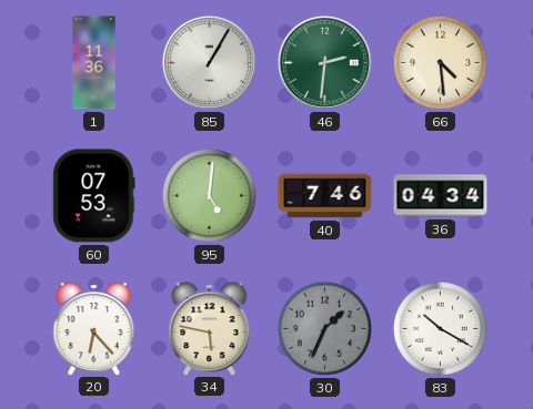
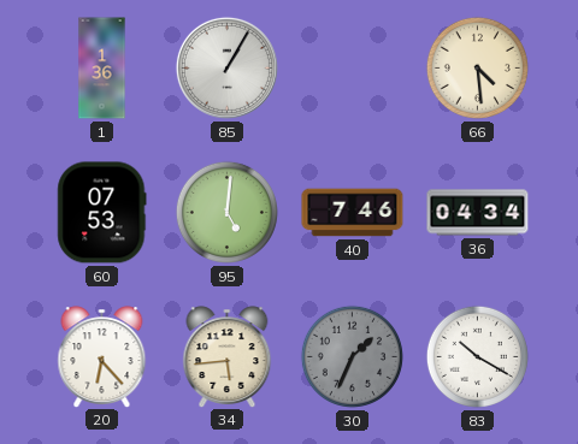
1: 11:36 -> 1:36 (102, 69)
46: 2:31 -> none (324, 62)
34: 5:47 -> 5:44 (228, 356)
